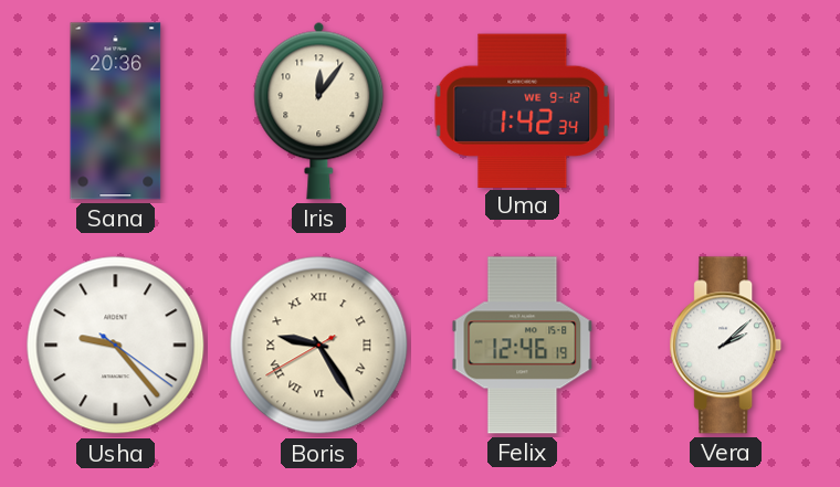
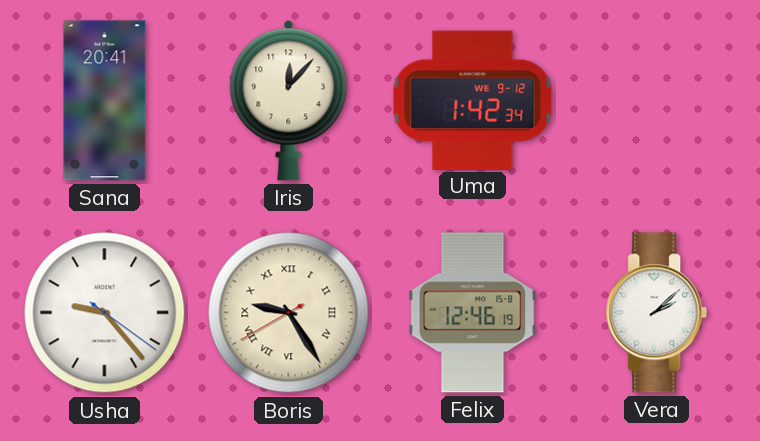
Sana: 20:36 -> 20:41 (105, 101)
Iris: 12:06 -> 12:07 (289, 100)
